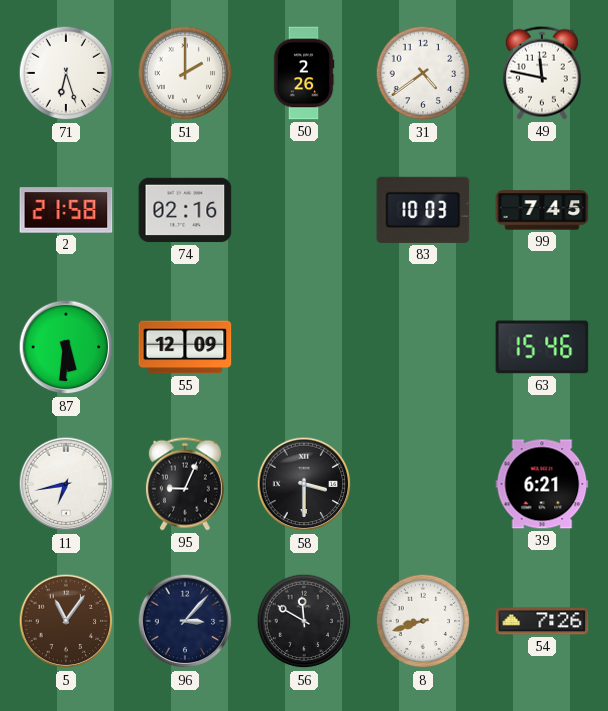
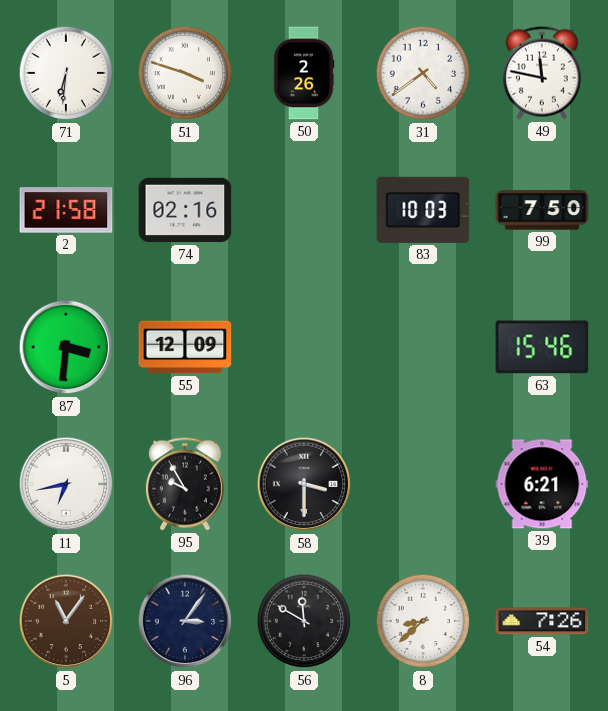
71: 6:27 -> 6:31 (66, 73)
51: 2:00 -> 3:48 (185, 73)
99: 7:45 -> 7:50 (542, 210)
87: 5:31 -> 3:31 (66, 347)
95: 9:04 -> 9:55 (185, 484)
96: 3:07 -> 3:06 (185, 621)
8: 8:42 -> 8:38 (423, 621)
